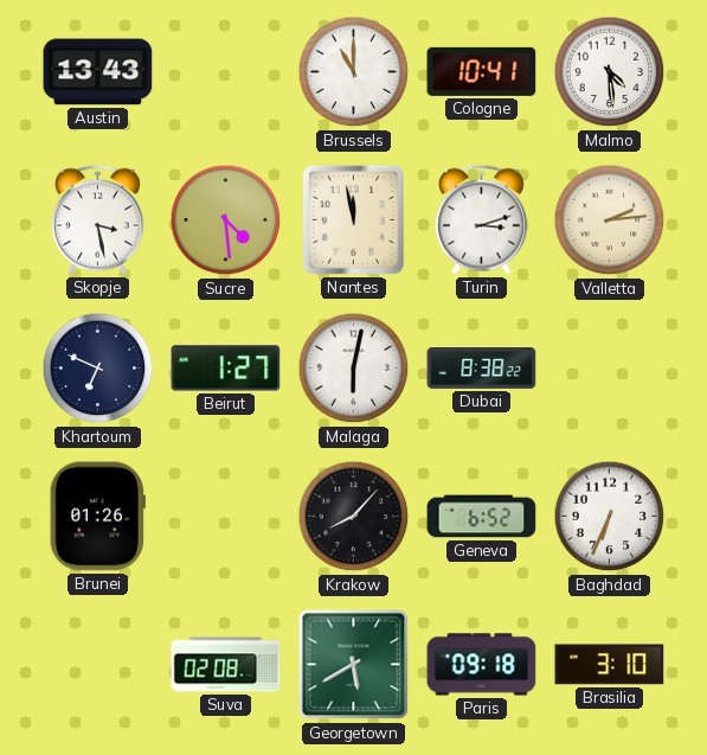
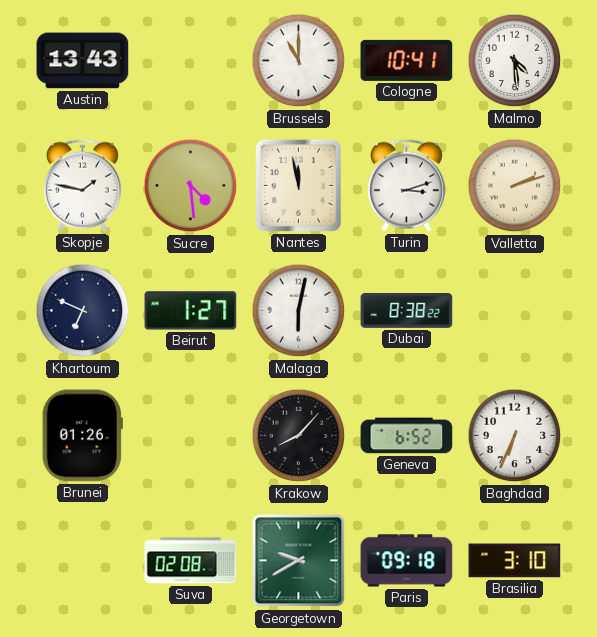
Skopje: 3:28 -> 1:47 (82, 185)
Valletta: 2:14 -> 2:12 (515, 186)
Georgetown: 5:40 -> 9:40 (299, 561)
